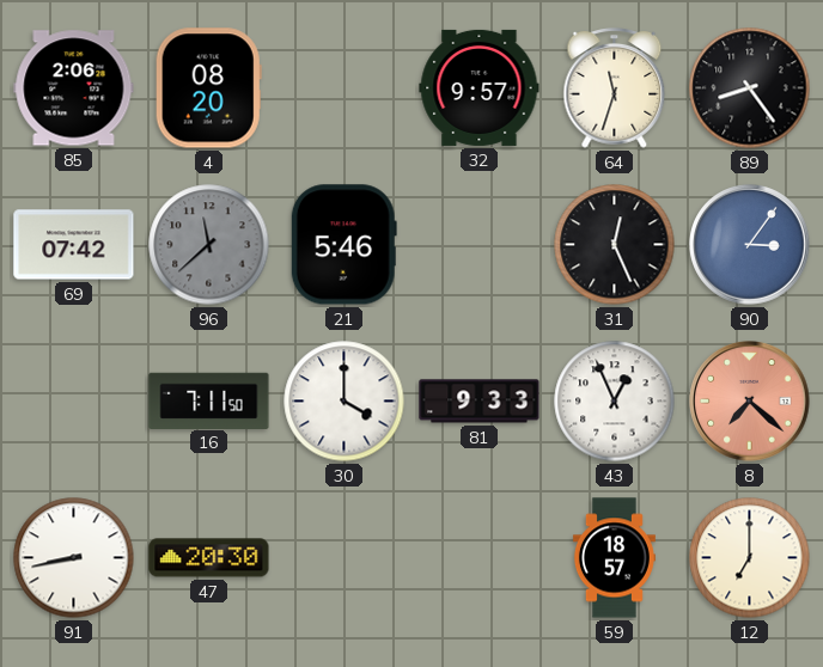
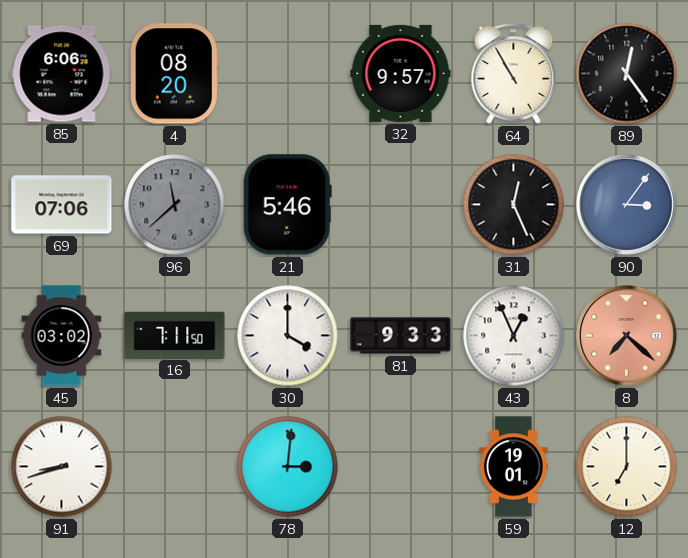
85: 2:06 -> 6:06 (62, 74)
64: 11:33 -> 10:55 (514, 74)
89: 8:24 -> 12:24 (627, 74)
69: 07:42 -> 07:06 (62, 205)
45: none -> 03:02 (62, 336)
91: 8:43 -> 8:42 (62, 467)
47: 20:30 -> none (209, 558)
78: none -> 3:01 (288, 467)
59: 18:57 -> 19:01 (513, 467)
